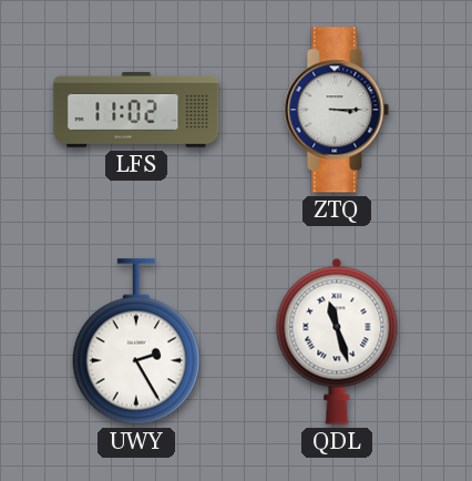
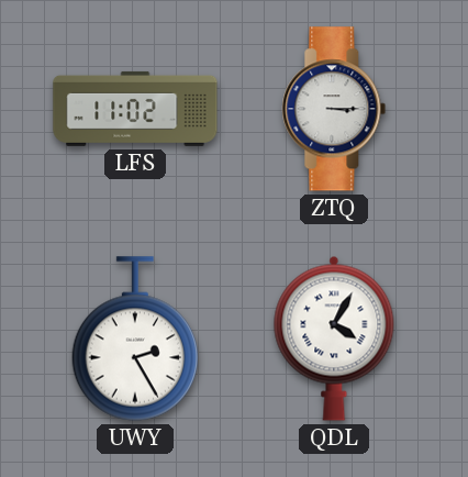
QDL: 11:27 -> 4:05 (334, 339)
